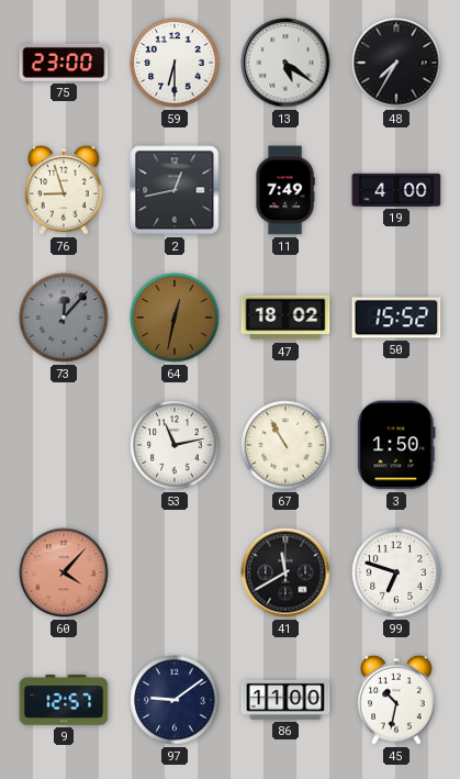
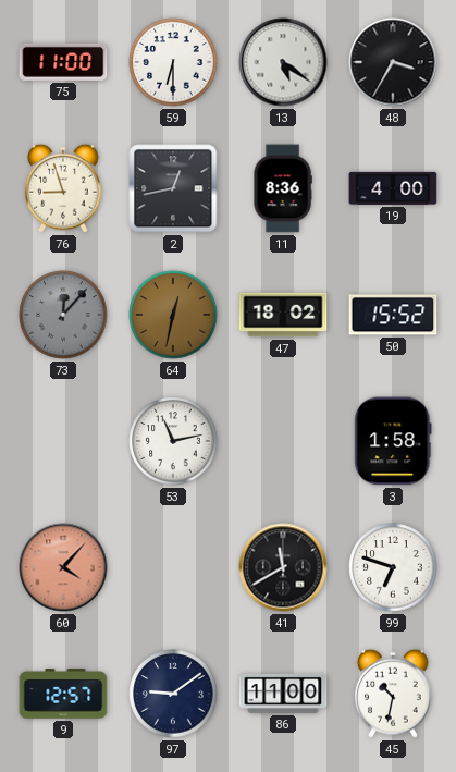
75: 23:00 -> 11:00 (63, 62)
48: 7:35 -> 3:35 (393, 62)
11: 7:49 -> 8:36 (283, 188)
67: 10:55 -> none (285, 445)
3: 1:50 -> 1:58 (393, 441)
